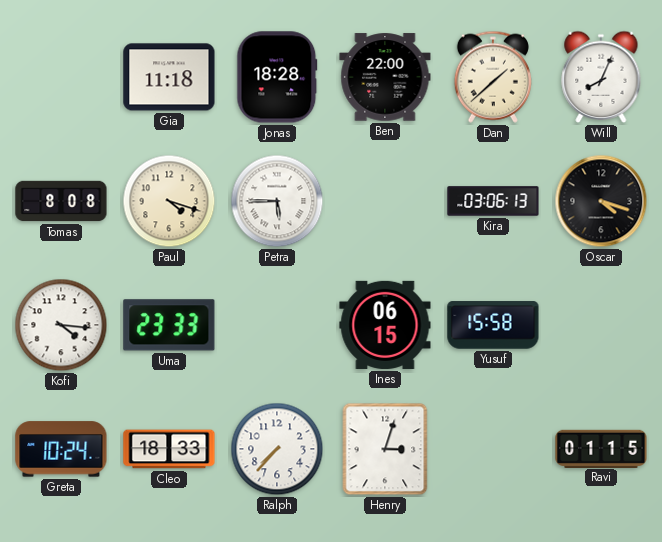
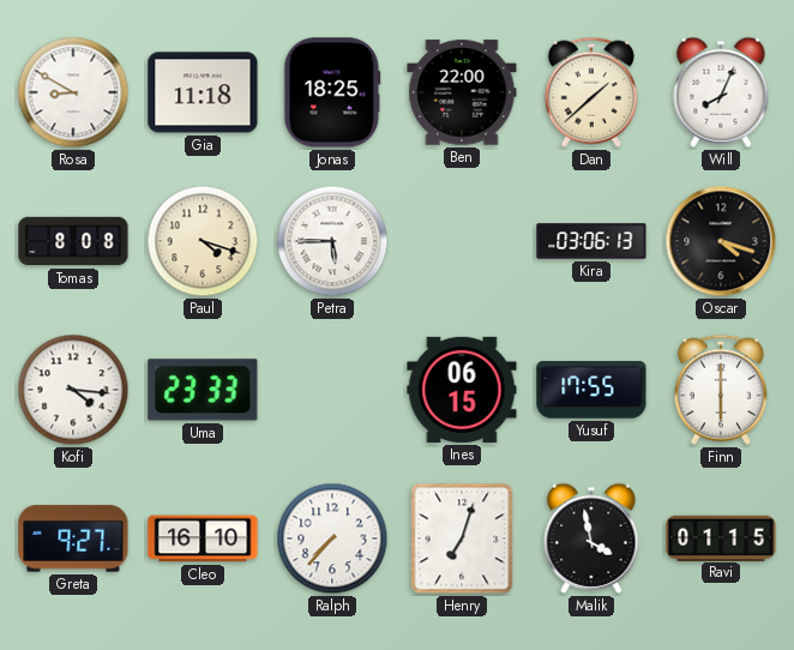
Rosa: none -> 8:50 (73, 92)
Jonas: 18:28 -> 18:25 (332, 92)
Yusuf: 15:58 -> 17:55 (591, 390)
Finn: none -> 6:00 (721, 390)
Greta: 10:24 -> 9:27 (73, 538)
Cleo: 18:33 -> 16:10 (203, 538)
Henry: 3:03 -> 7:03 (462, 538)
Malik: none -> 3:58 (591, 538)
